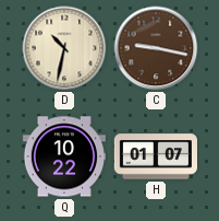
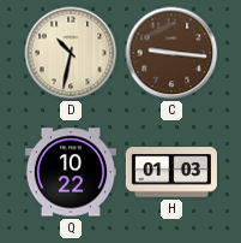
C: 9:17 -> 9:16 (171, 53)
H: 01:07 -> 01:03 (171, 172)
